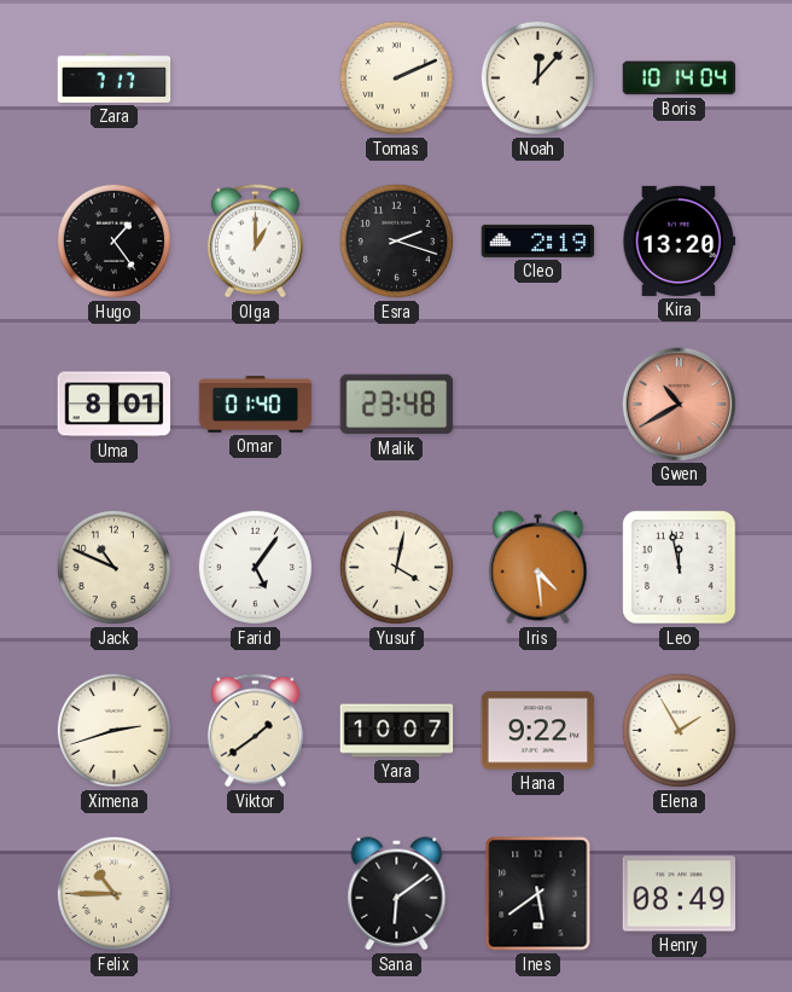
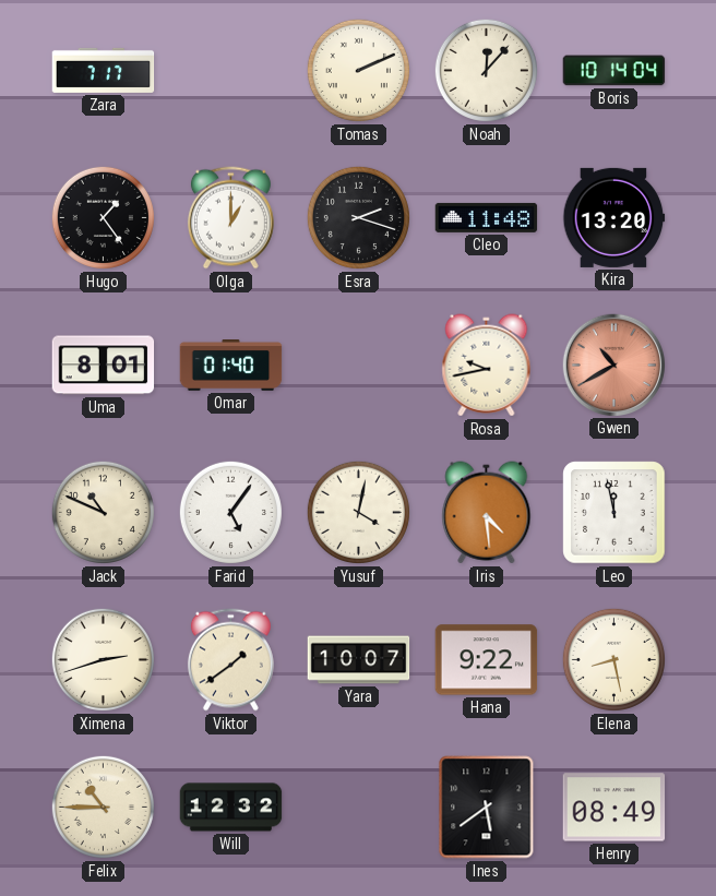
Cleo: 2:19 -> 11:48 (487, 217)
Malik: 23:48 -> none (397, 405)
Rosa: none -> 9:43 (487, 366)
Elena: 1:55 -> 8:28 (613, 659)
Will: none -> 12:32 (231, 808)
Sana: 6:09 -> none (397, 894)
